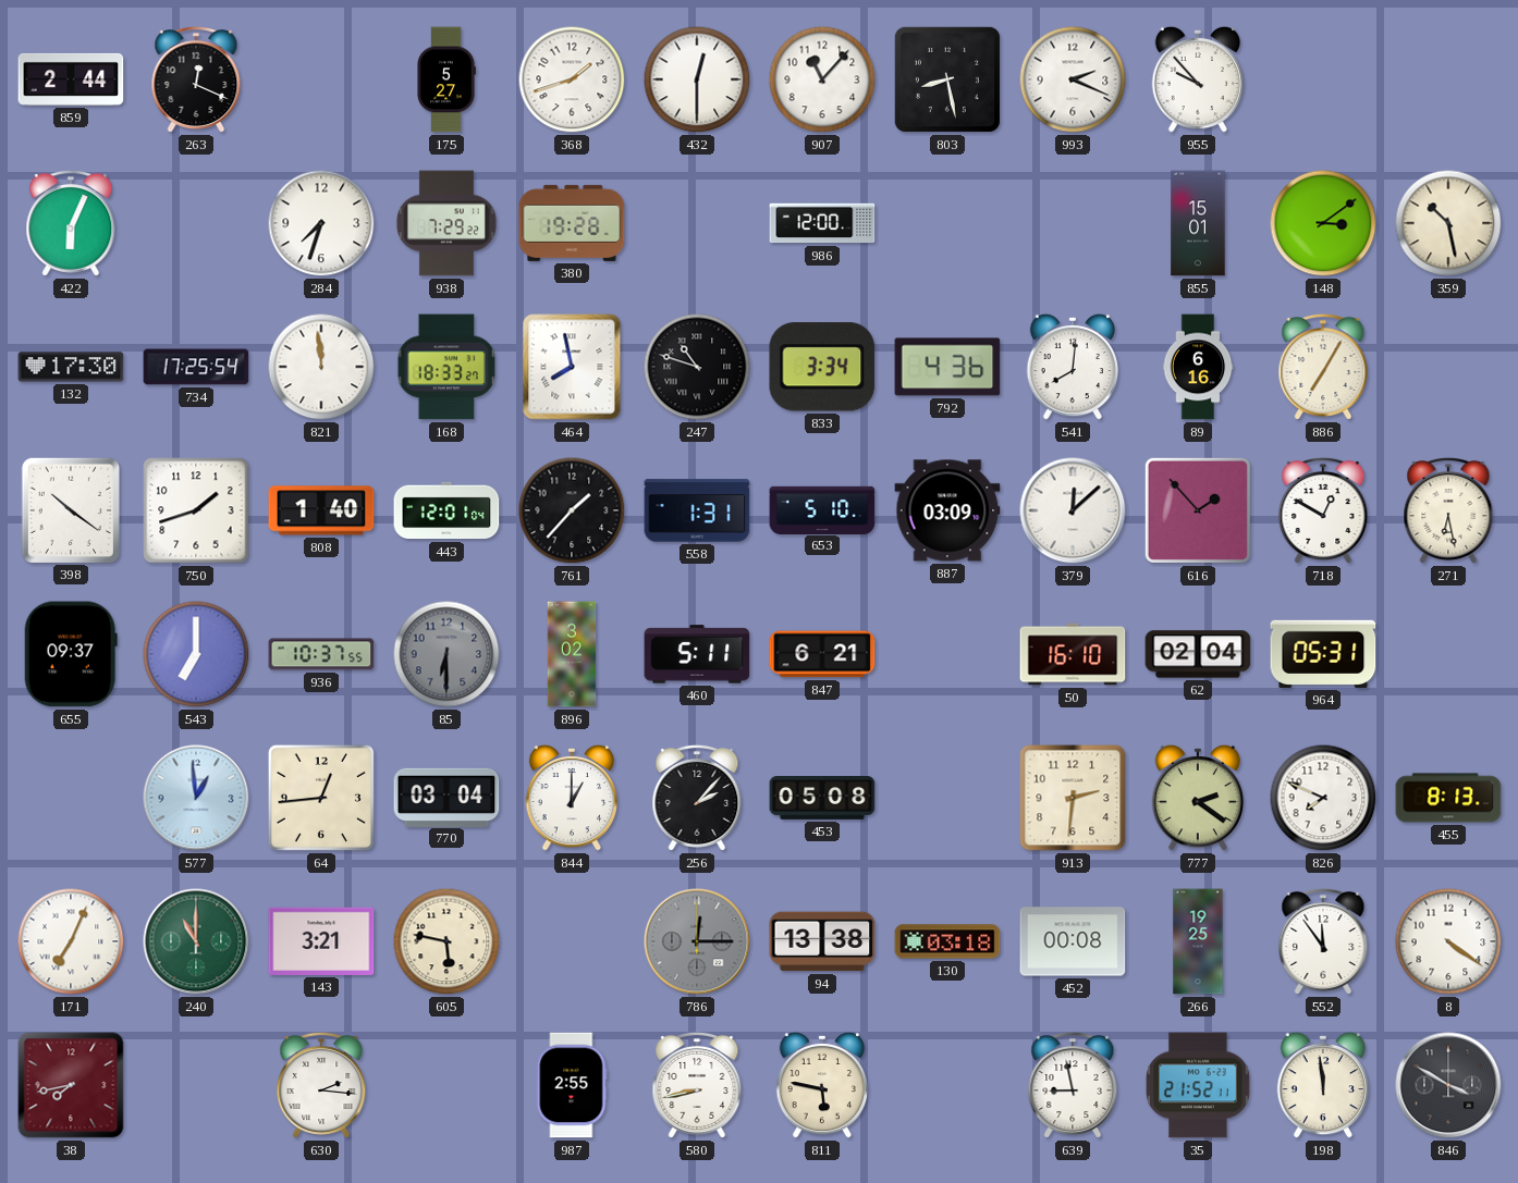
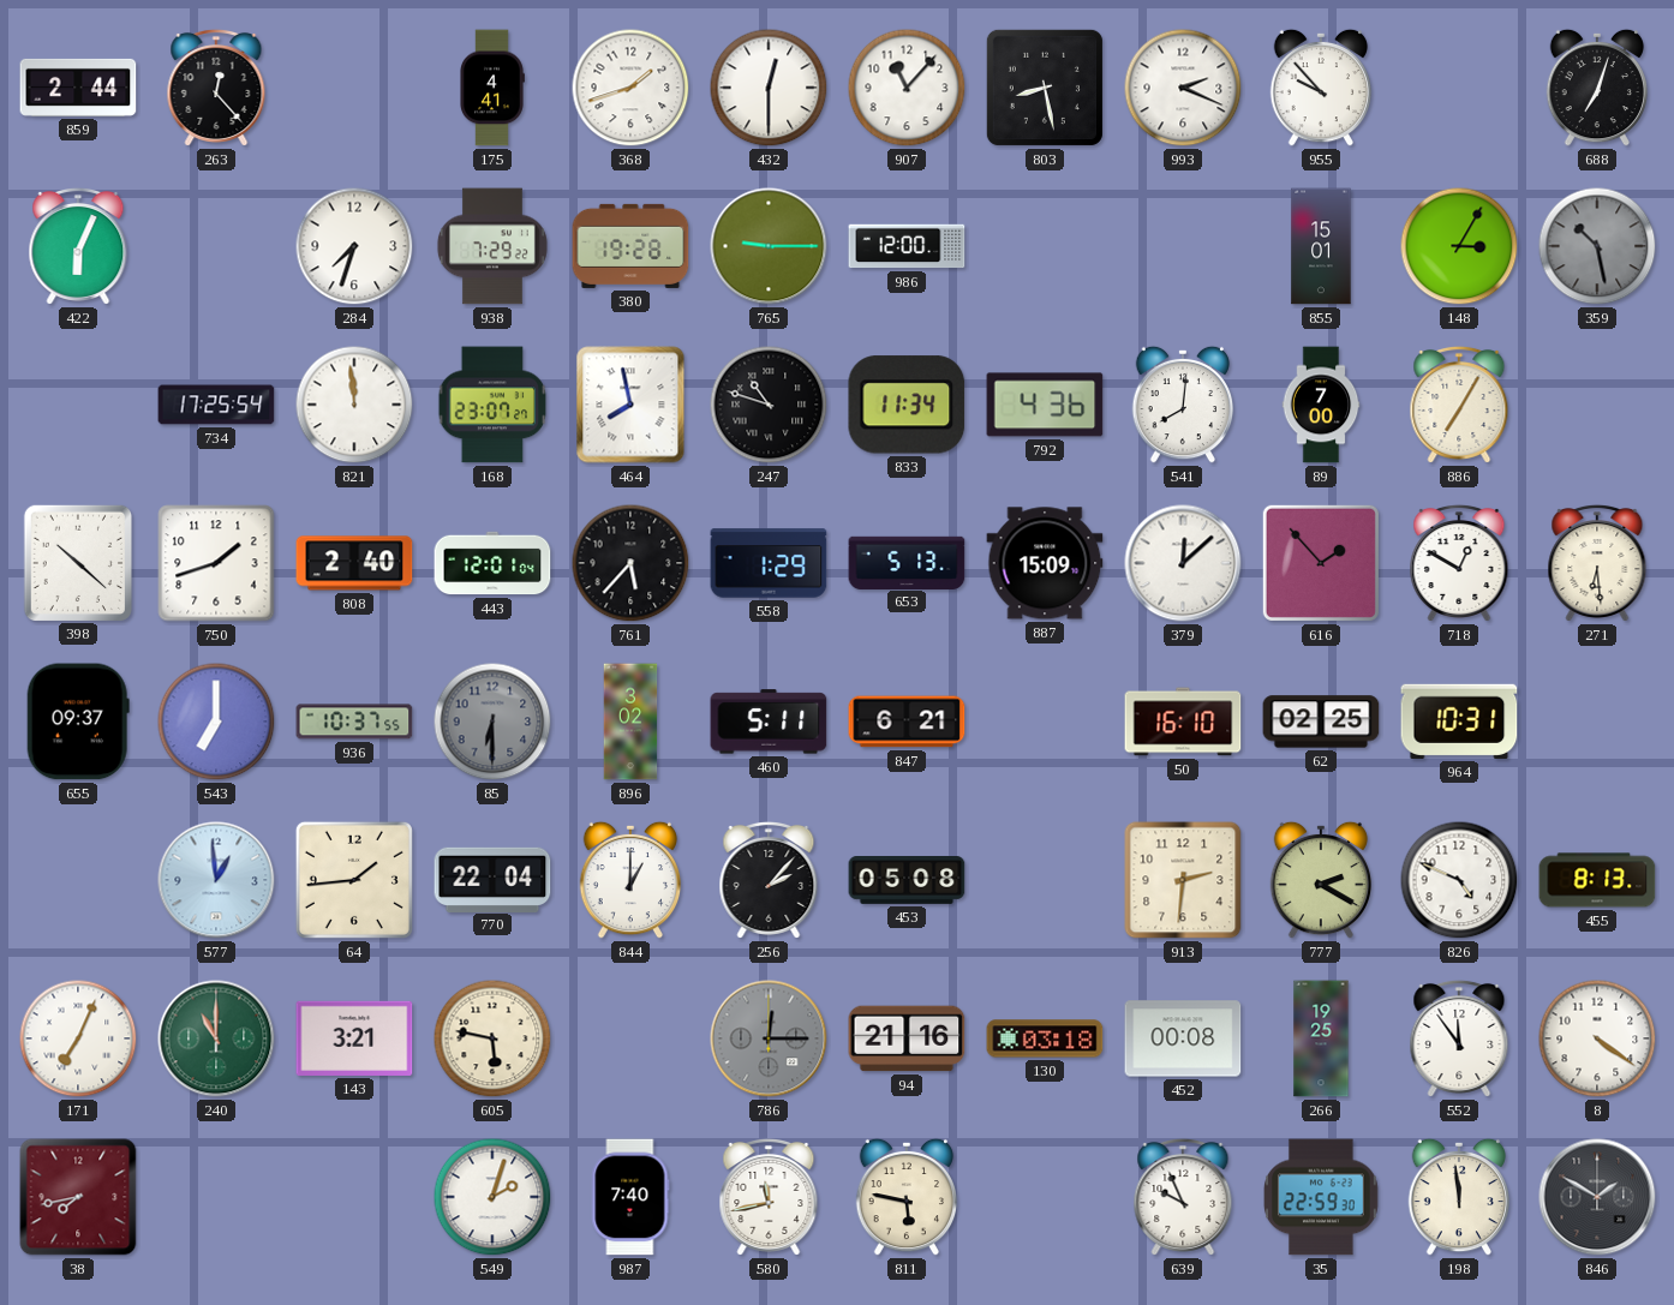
263: 12:19 -> 12:23 (216, 88)
175: 5:27 -> 4:41 (492, 88)
688: none -> 7:03 (1597, 88)
765: none -> 9:15 (769, 246)
148: 3:09 -> 3:05 (1459, 246)
359 dial: cream -> grey (1597, 246)
132: 17:30 -> none (71, 367)
168: 18:33 -> 23:07 (492, 405)
833: 3:34 -> 11:34 (907, 405)
89: 6:16 -> 7:00 (1321, 405)
398: 10:21 -> 10:22 (77, 562)
808: 1:40 -> 2:40 (354, 563)
761: 1:37 -> 5:37 (630, 563)
558: 1:31 -> 1:29 (769, 563)
653: 5:10 -> 5:13 (907, 562)
887: 03:09 -> 15:09 (1045, 563)
271: 6:28 -> 6:29 (1597, 563)
62: 02:04 -> 02:25 (1321, 722)
964: 05:31 -> 10:31 (1459, 722)
64: 12:44 -> 1:44 (354, 880)
770: 03:04 -> 22:04 (492, 879)
777: 2:21 -> 2:20 (1321, 880)
826: 7:49 -> 4:49 (1459, 880)
94: 13:38 -> 21:16 (907, 1038)
630: 2:16 -> none (321, 1085)
549: none -> 2:03 (492, 1197)
987: 2:55 -> 7:40 (630, 1197)
580: 8:43 -> 11:43 (769, 1197)
639: 8:58 -> 9:56 (1183, 1197)
35: 21:52 -> 22:59 (1321, 1197)
846: 3:50 -> 1:50 (1597, 1197)
